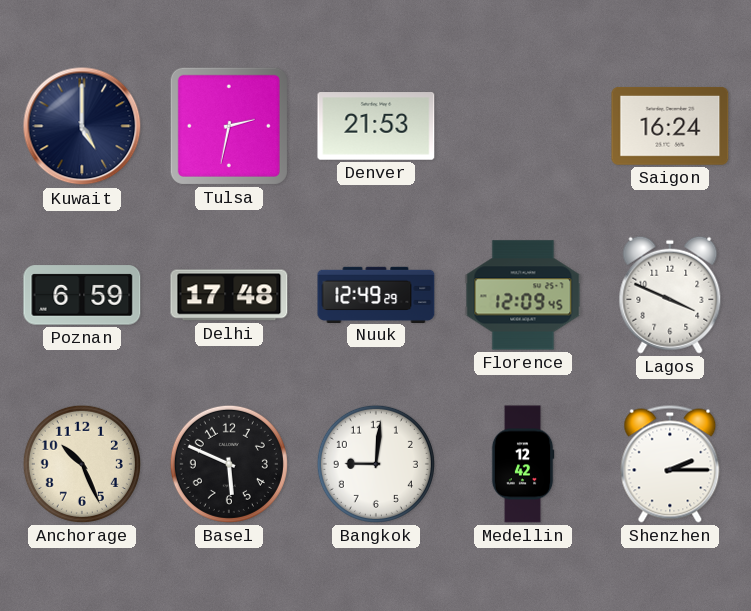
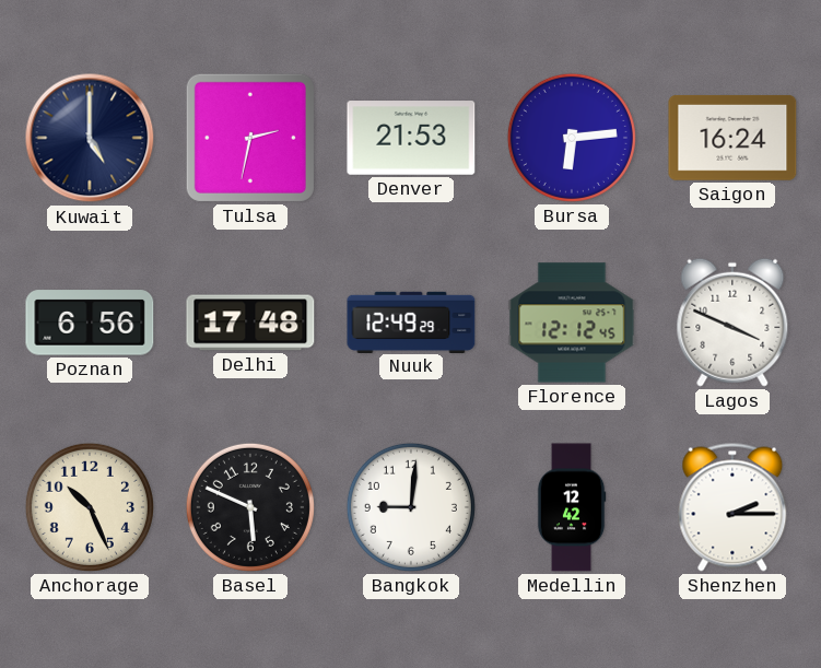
Bursa: none -> 6:14 (572, 138)
Poznan: 6:59 -> 6:56 (90, 323)
Florence: 12:09 -> 12:12 (572, 323)
